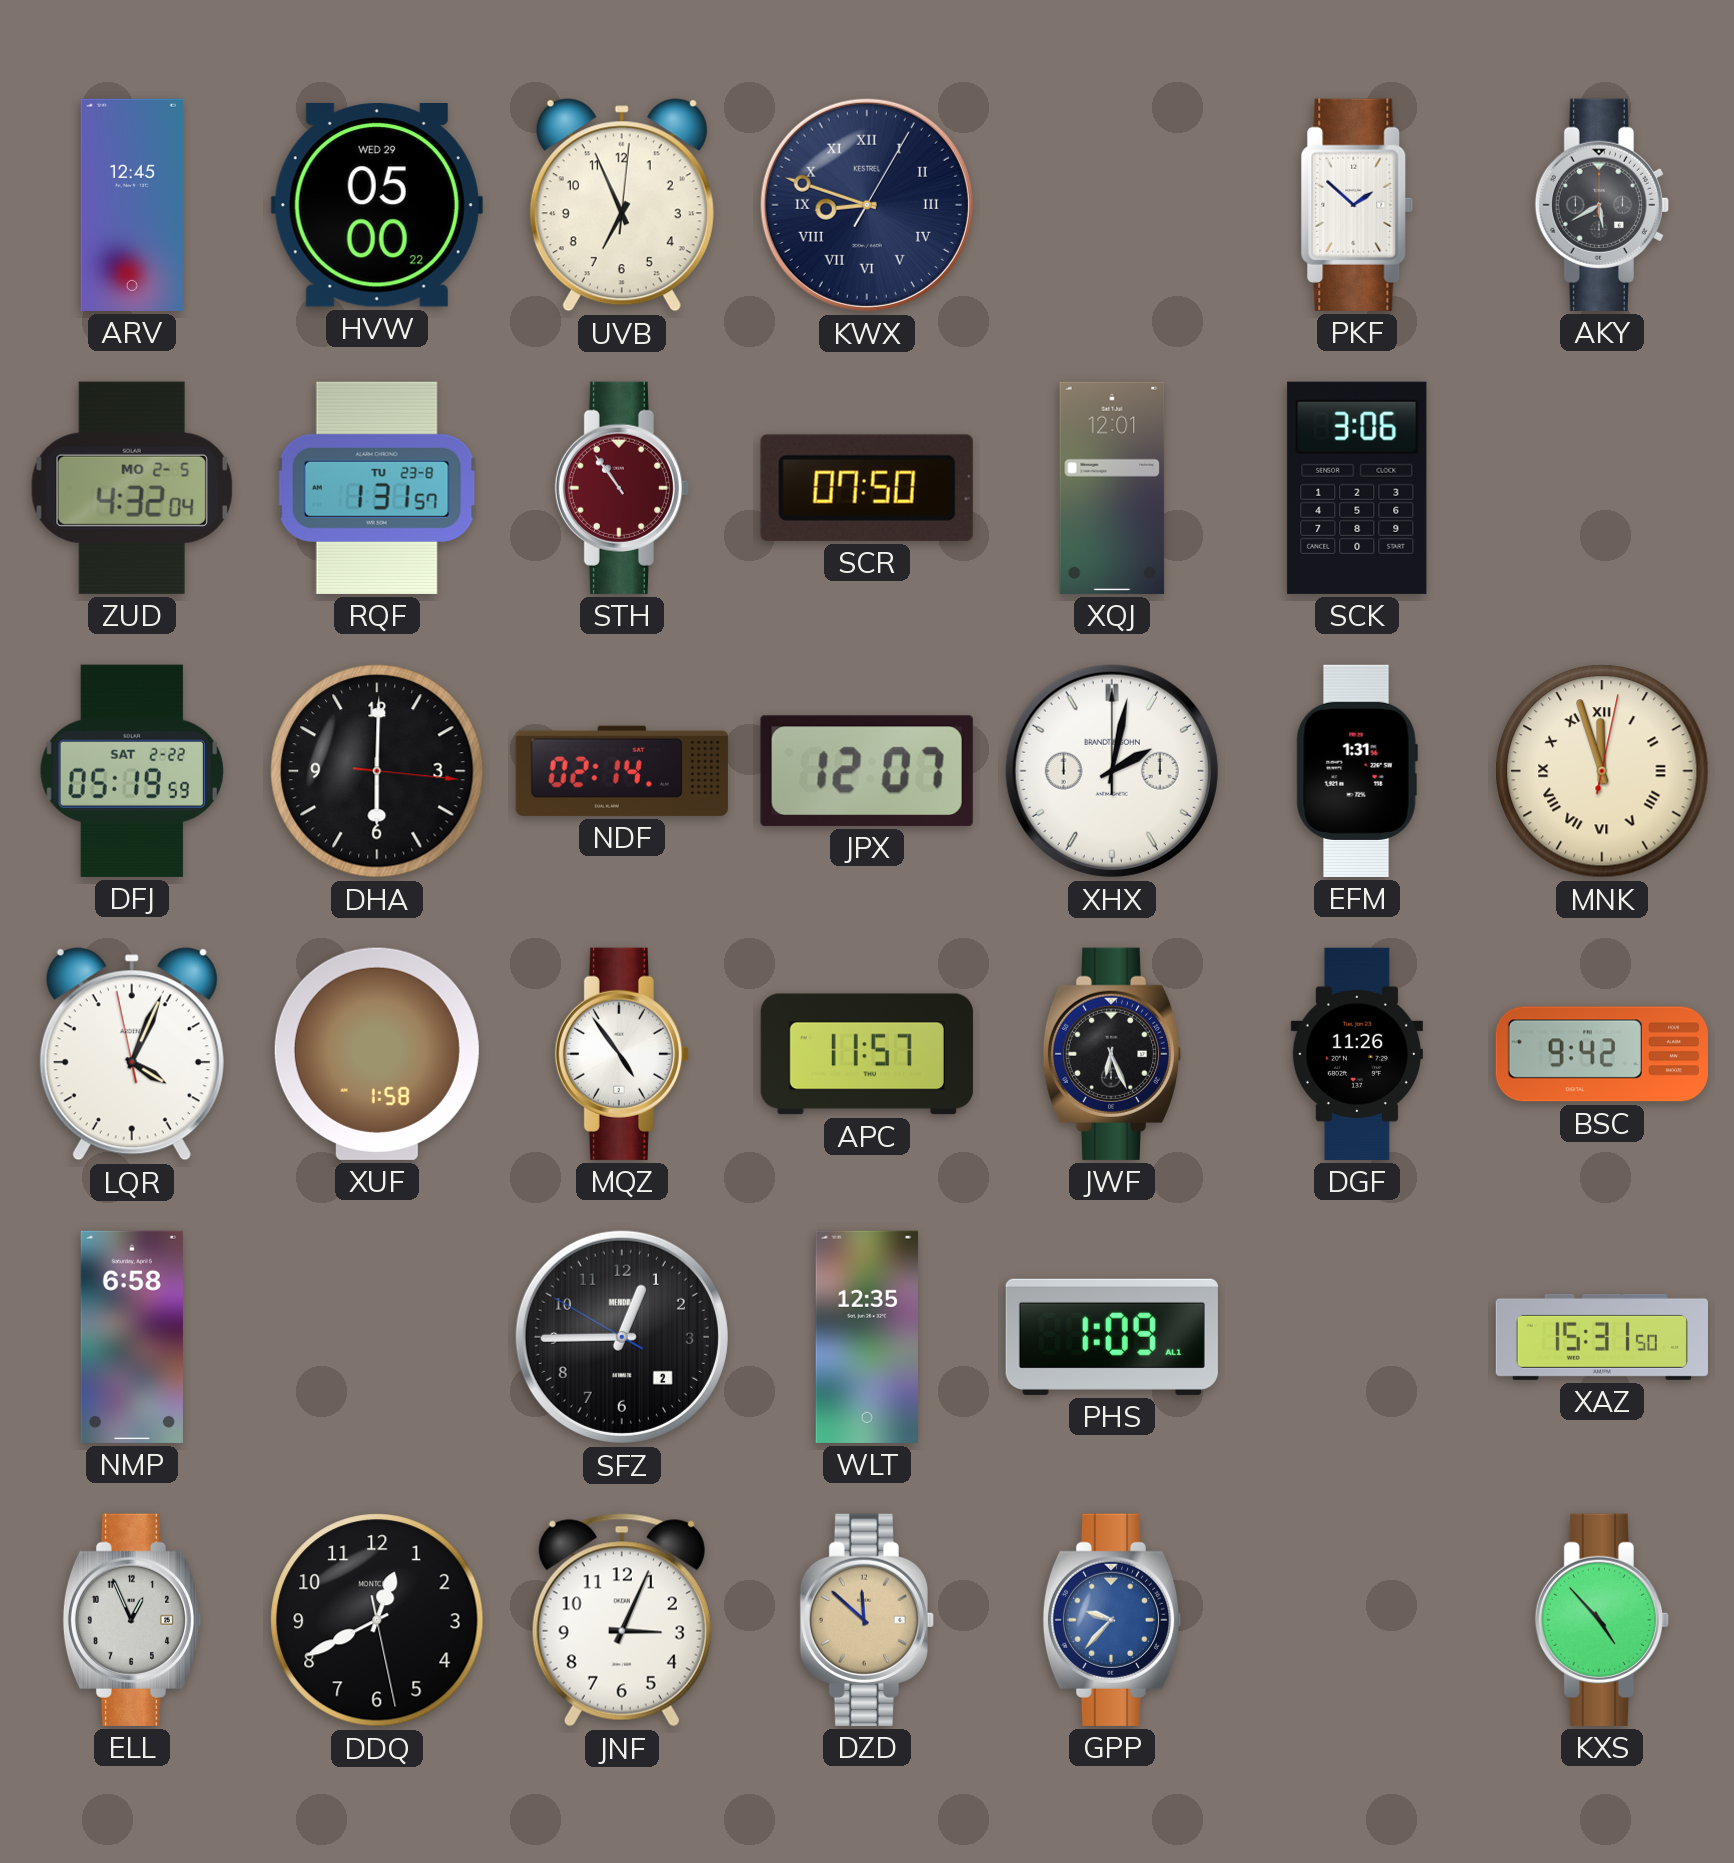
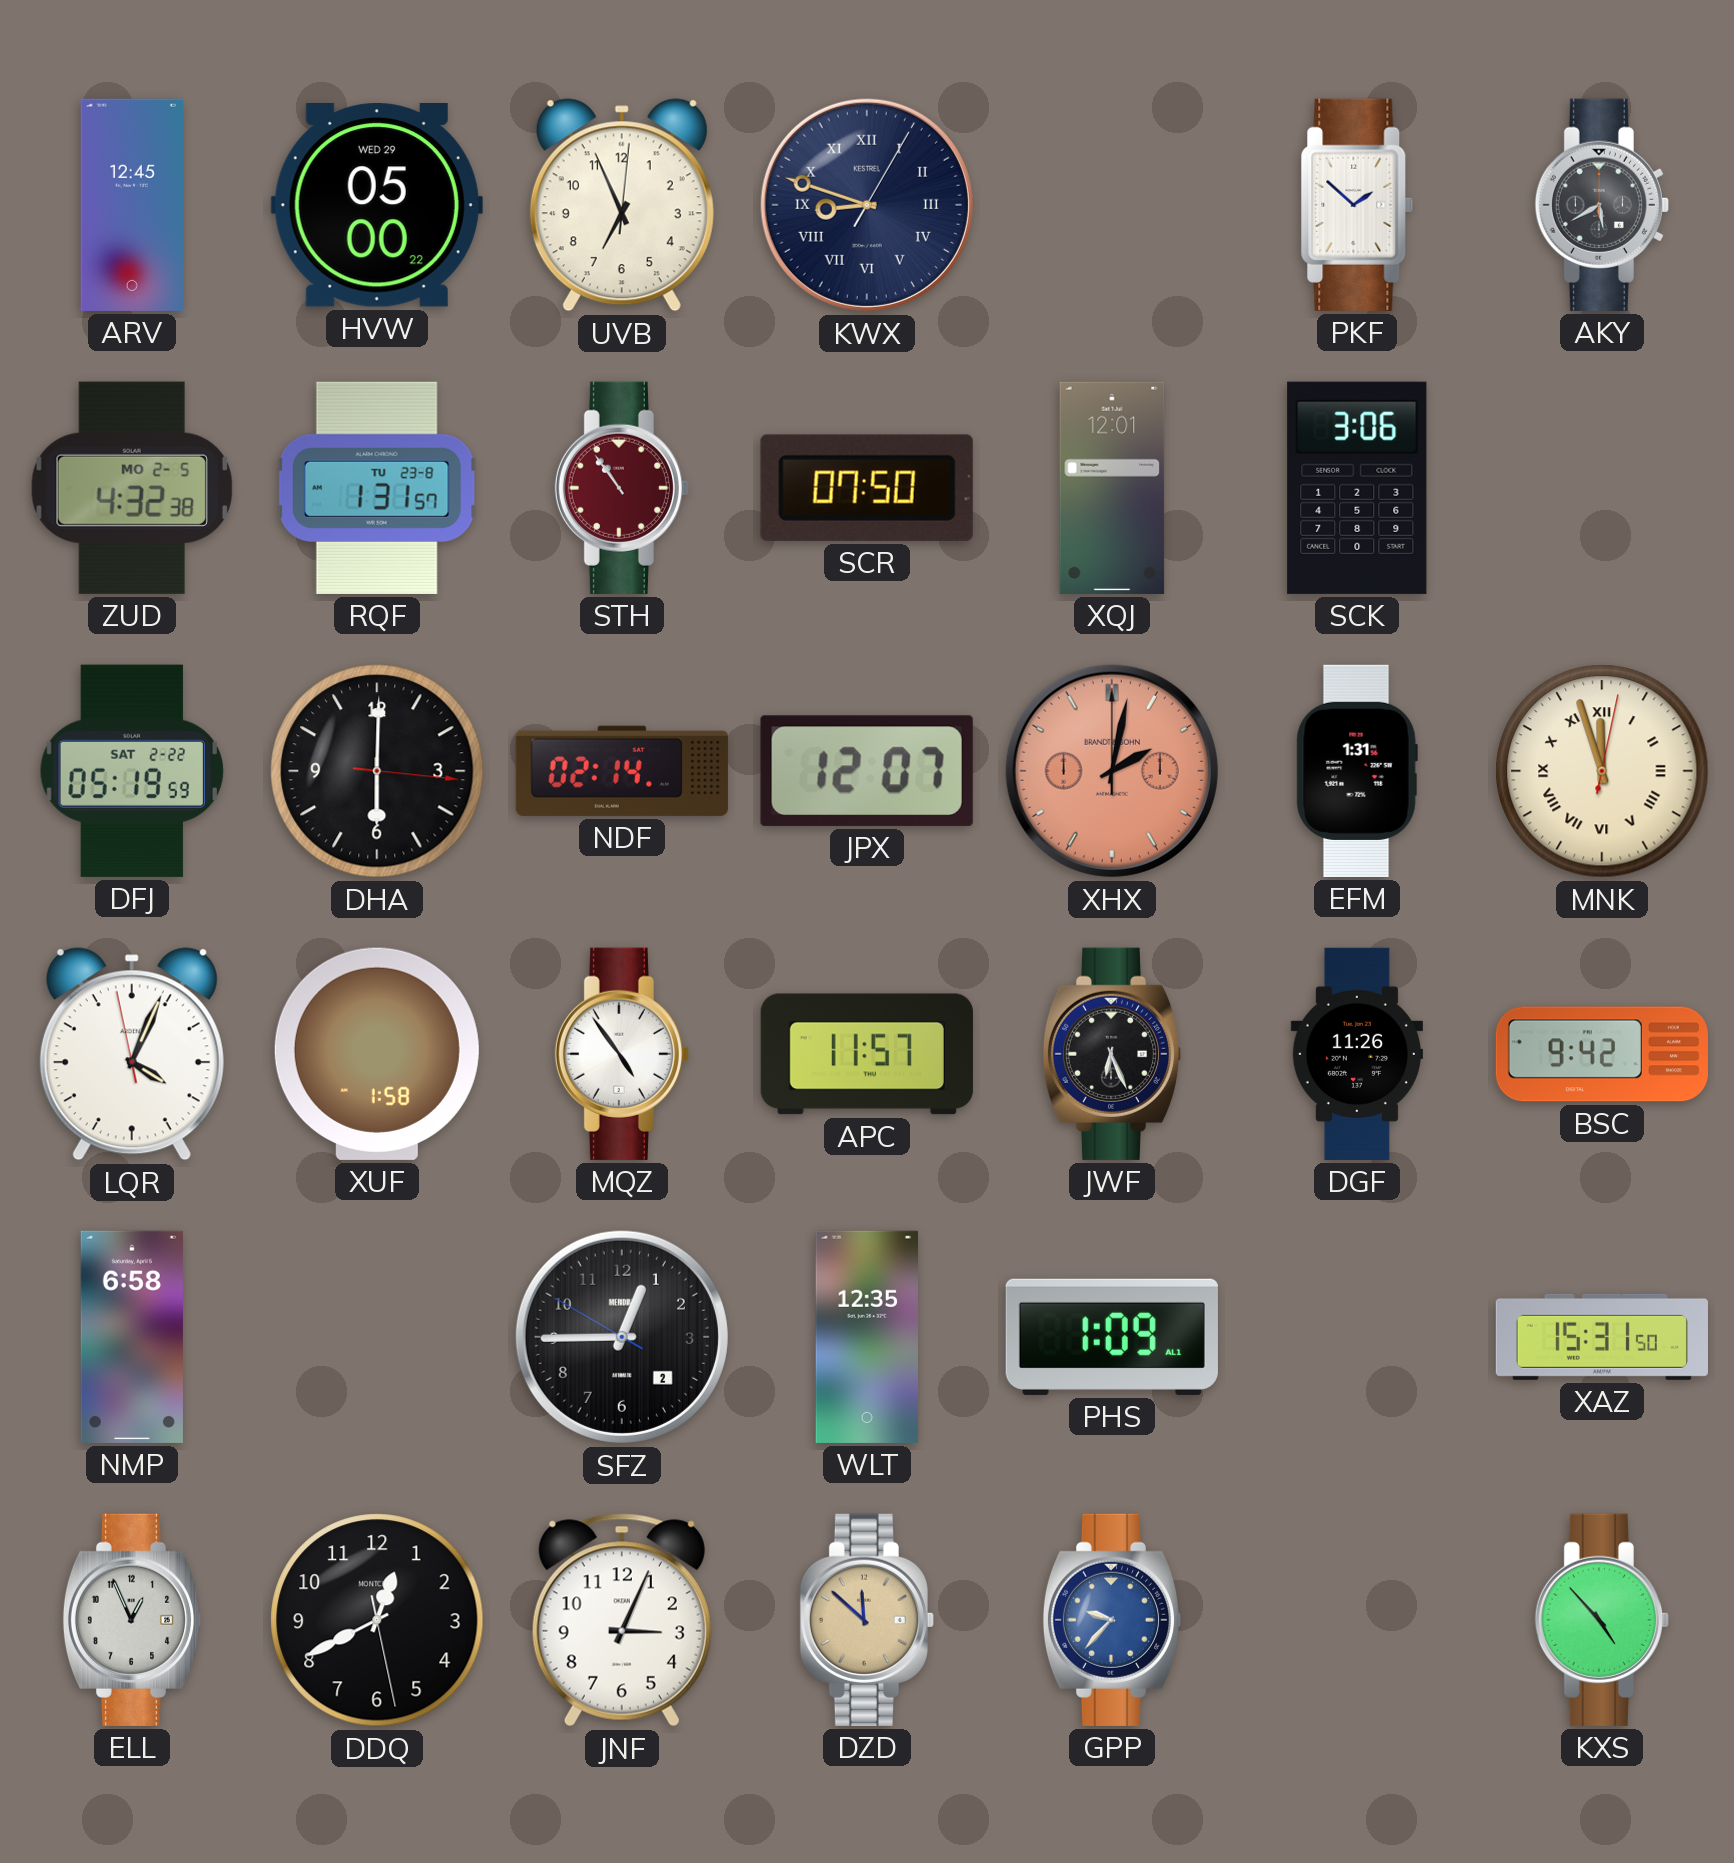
ZUD: 4:32:04 -> 4:32:38 (132, 488)
XHX dial: white -> salmon (1112, 771)
